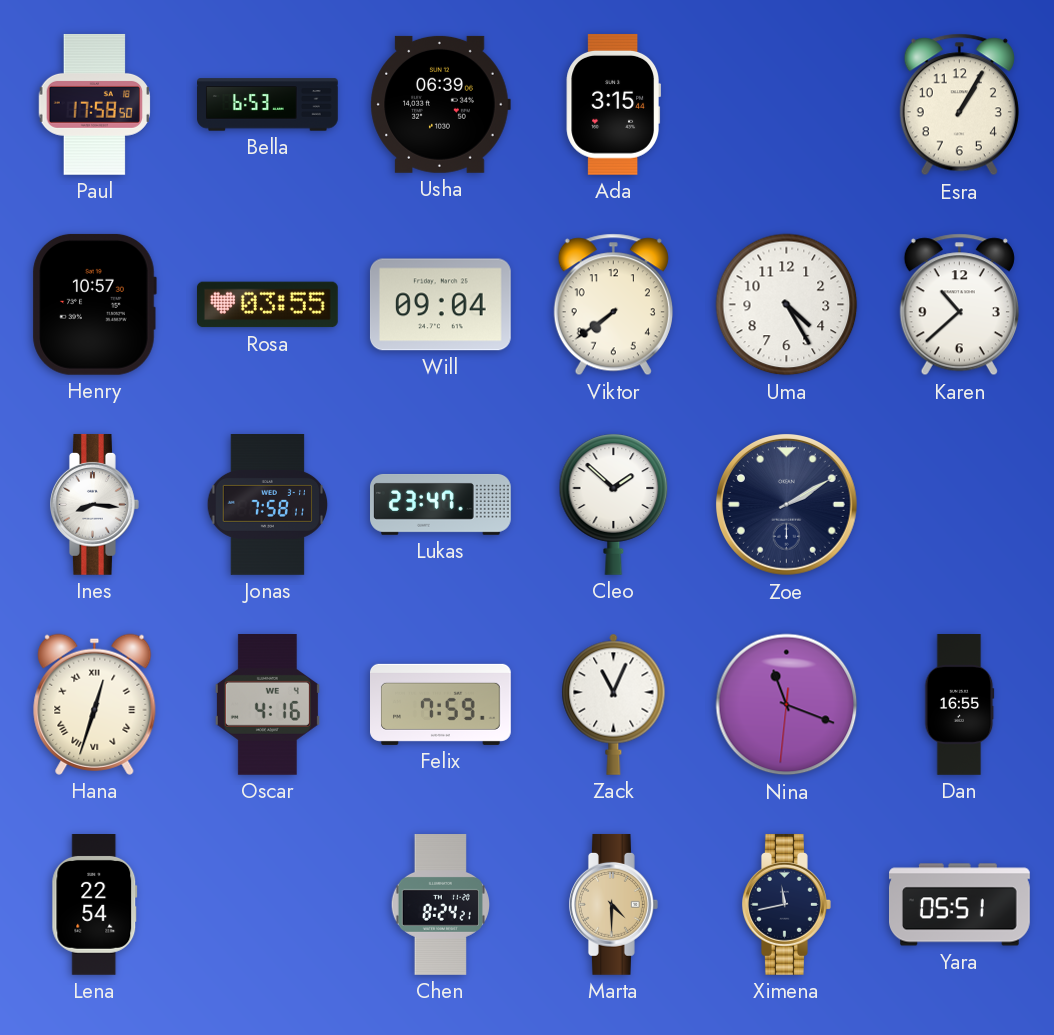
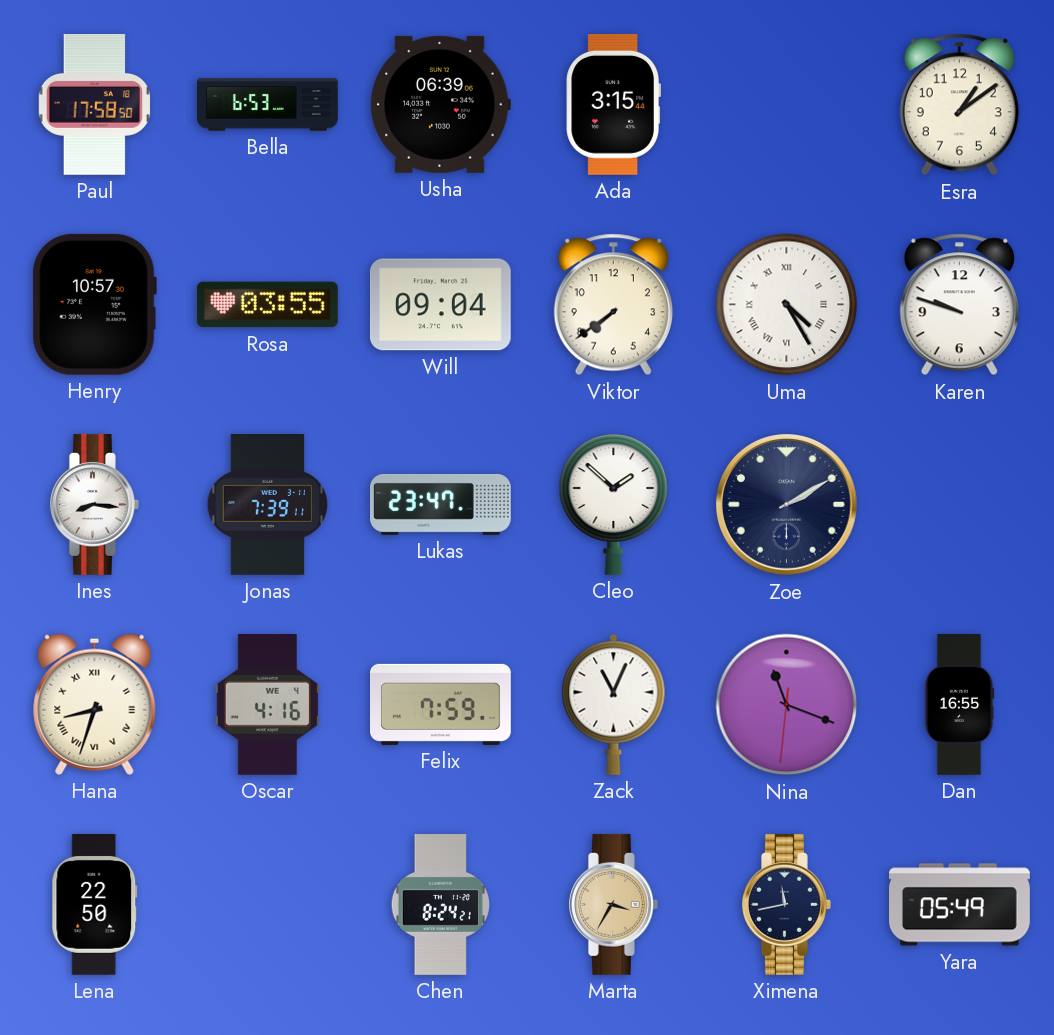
Esra: 1:05 -> 1:09 (959, 105)
Uma numerals: Arabic -> Roman (787, 305)
Karen: 10:38 -> 9:48 (959, 305)
Jonas: 7:58 -> 7:39 (268, 505)
Hana: 12:33 -> 8:33 (95, 704)
Lena: 22:54 -> 22:50 (95, 905)
Marta: 4:30 -> 3:35 (614, 904)
Yara: 05:51 -> 05:49 (960, 905)
